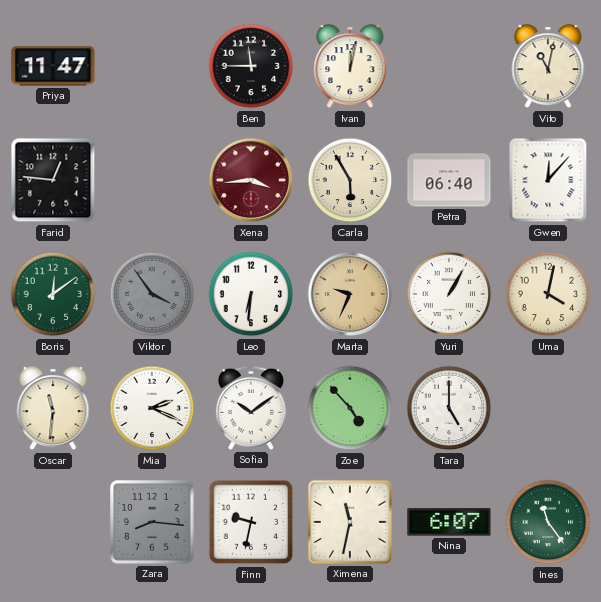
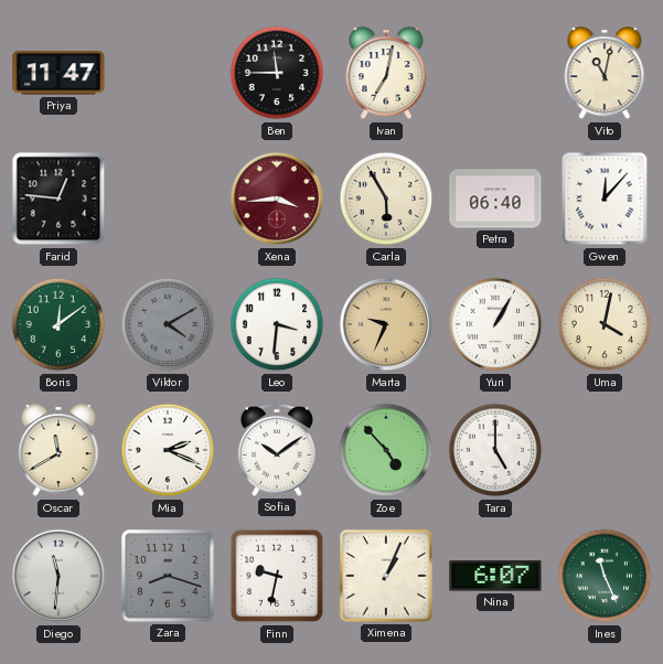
Ivan: 12:02 -> 7:02 (386, 74)
Viktor: 3:54 -> 4:10 (168, 324)
Leo: 6:31 -> 3:31 (277, 324)
Oscar: 11:31 -> 11:40 (58, 451)
Diego: none -> 11:31 (58, 576)
Zara: 8:16 -> 8:18 (168, 576)
Ximena: 11:32 -> 1:04 (386, 576)
Ines: 11:24 -> 11:26 (605, 576)
